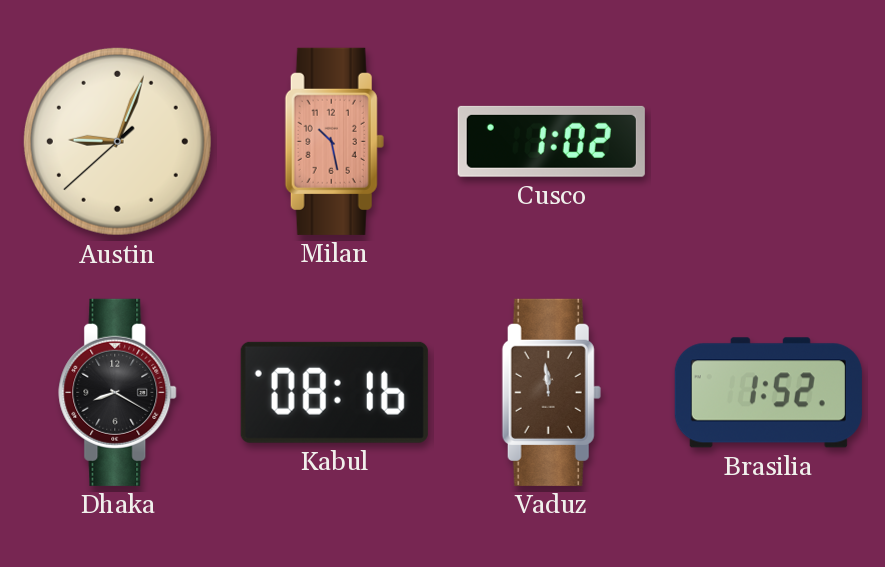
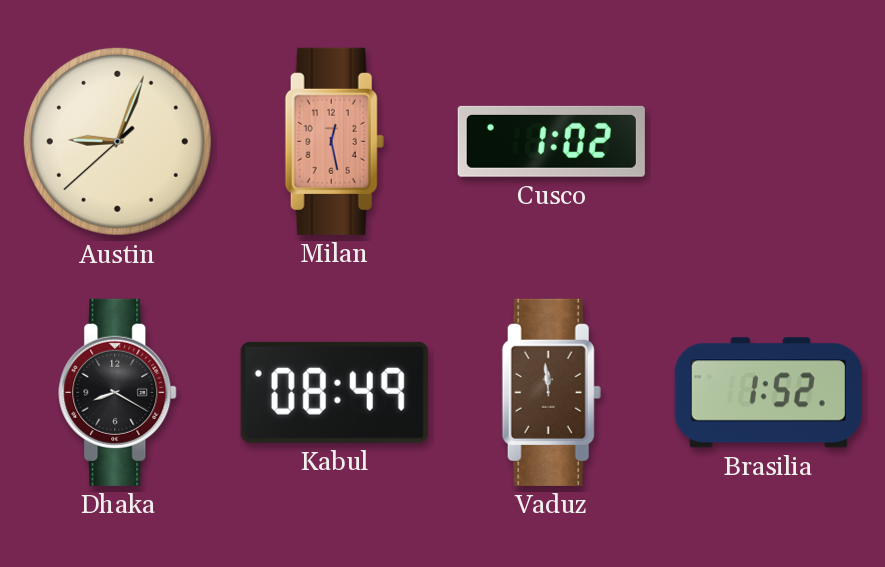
Milan: 10:28 -> 12:28 (334, 141)
Kabul: 08:16 -> 08:49 (334, 392)
